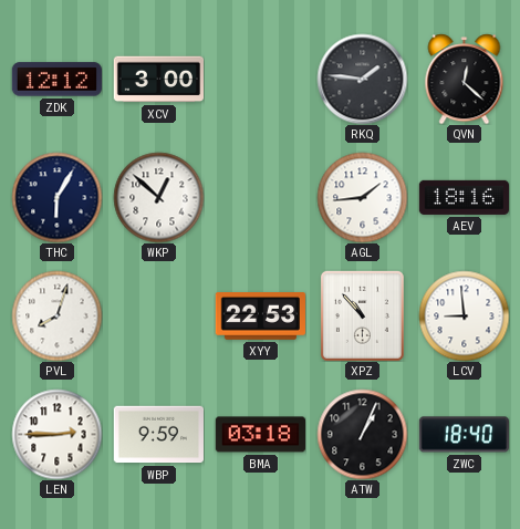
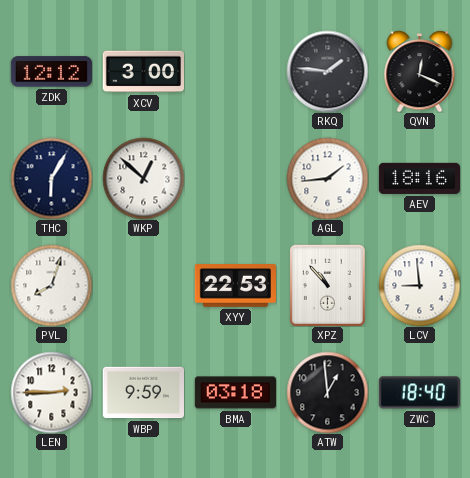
QVN: 12:22 -> 12:19 (420, 71)
ATW: 1:04 -> 12:59 (327, 392)
